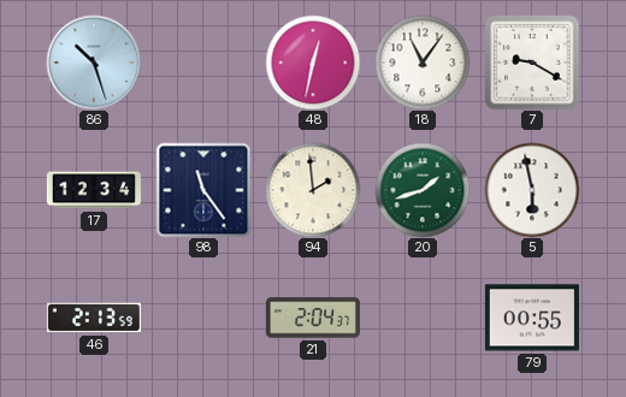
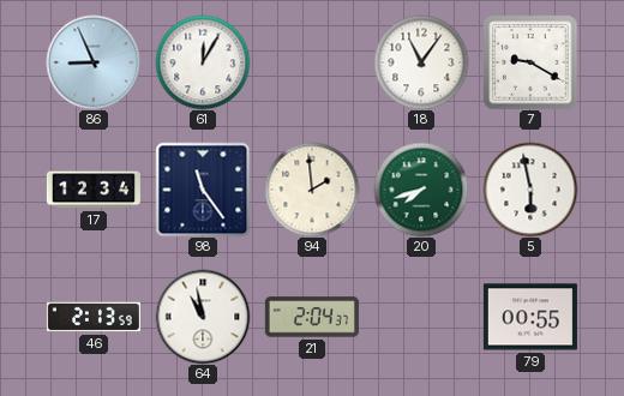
86: 10:27 -> 8:56 (94, 62)
61: none -> 12:05 (203, 62)
48: 12:32 -> none (313, 63)
20: 1:42 -> 7:42 (421, 190)
64: none -> 10:58 (203, 317)
